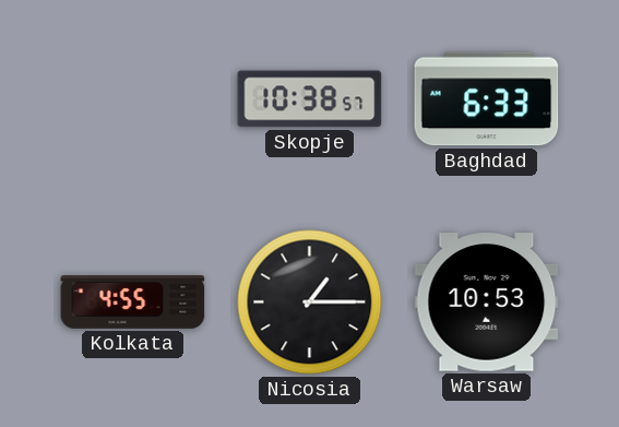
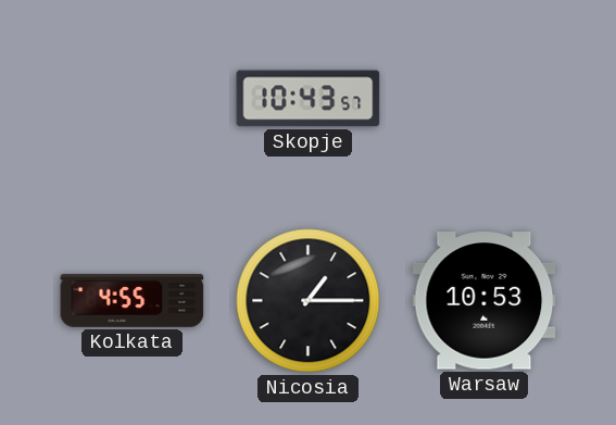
Skopje: 10:38 -> 10:43 (309, 99)
Baghdad: 6:33 -> none (487, 99)
